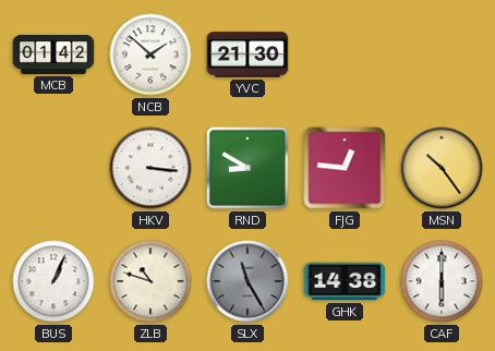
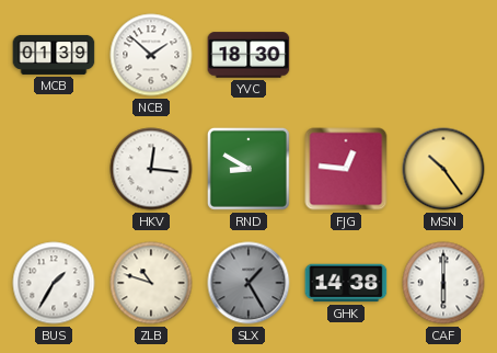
MCB: 01:42 -> 01:39 (54, 55)
YVC: 21:30 -> 18:30 (248, 55)
HKV: 3:16 -> 12:16 (151, 169)
BUS: 1:04 -> 1:35 (54, 283)
SLX: 11:25 -> 1:25 (248, 283)
